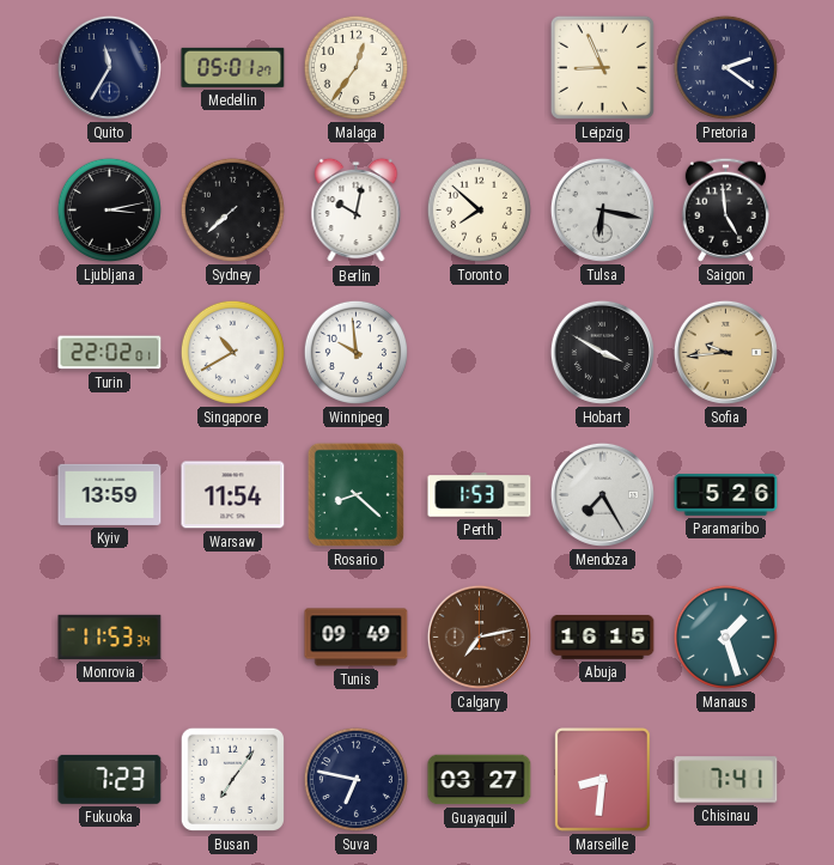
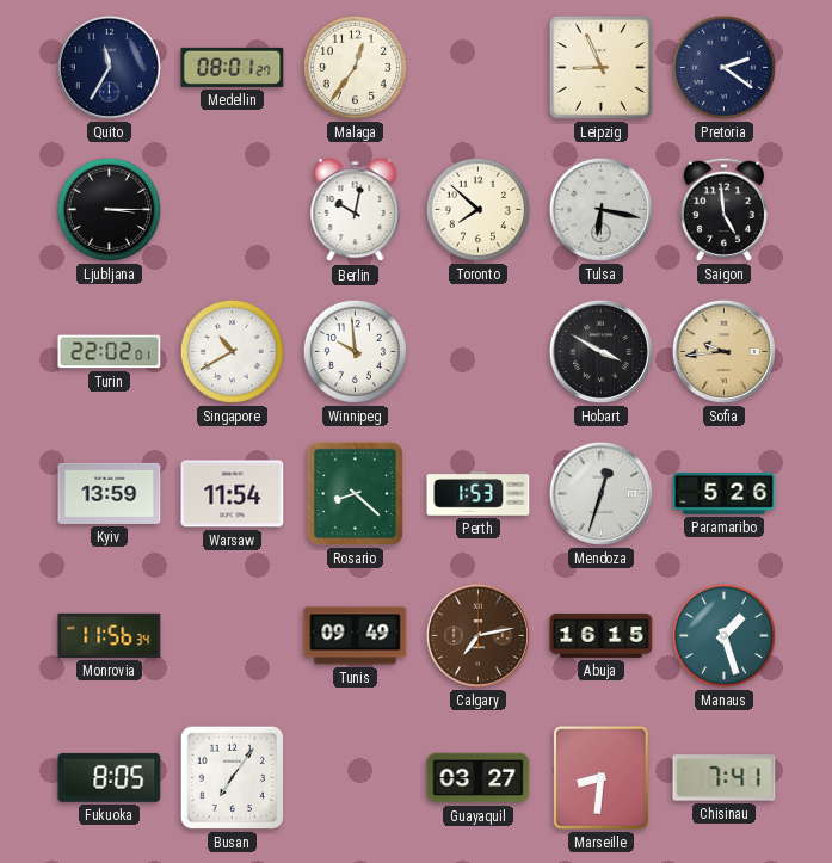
Medellin: 05:01 -> 08:01 (233, 67)
Ljubljana: 3:13 -> 3:15 (109, 209)
Sydney: 7:38 -> none (232, 209)
Mendoza: 7:25 -> 12:33 (600, 493)
Monrovia: 11:53 -> 11:56 (110, 635)
Fukuoka: 7:23 -> 8:05 (110, 777)
Suva: 6:47 -> none (355, 779)
